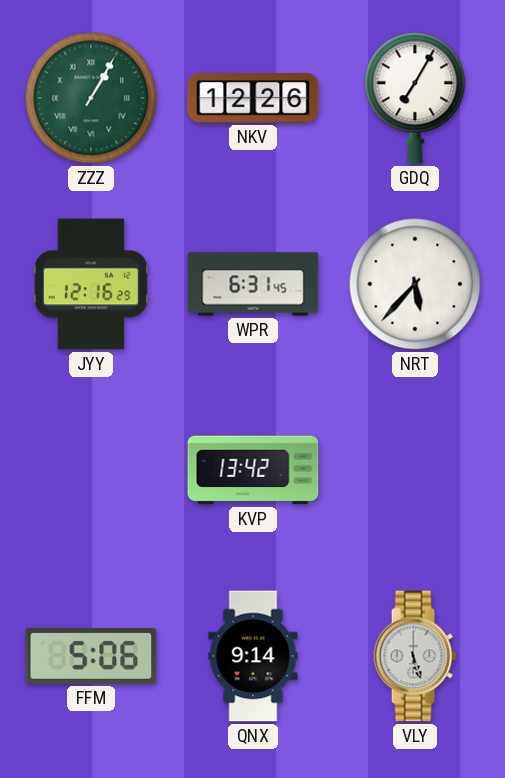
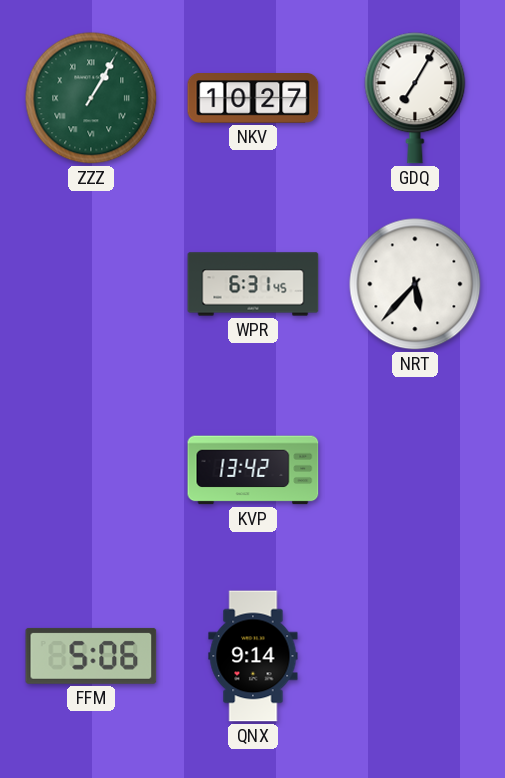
NKV: 12:26 -> 10:27 (253, 98)
JYY: 12:16 -> none (91, 284)
VLY: 5:27 -> none (415, 656)
